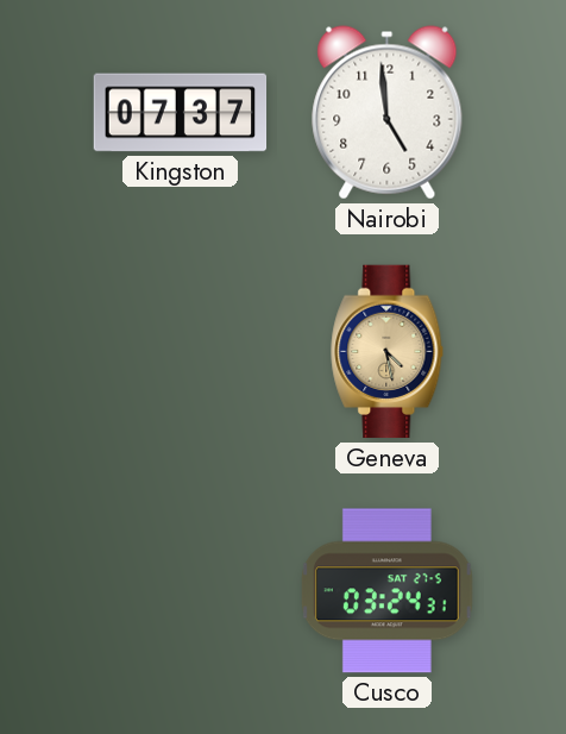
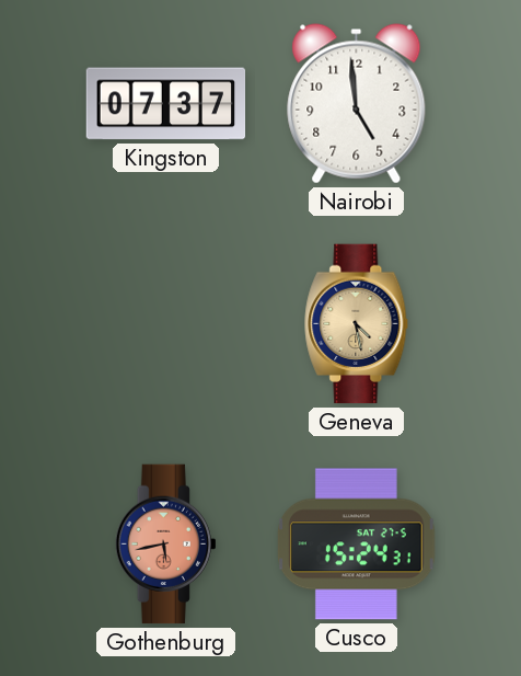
Gothenburg: none -> 5:43 (165, 545)
Cusco: 03:24 -> 15:24 (356, 545)
